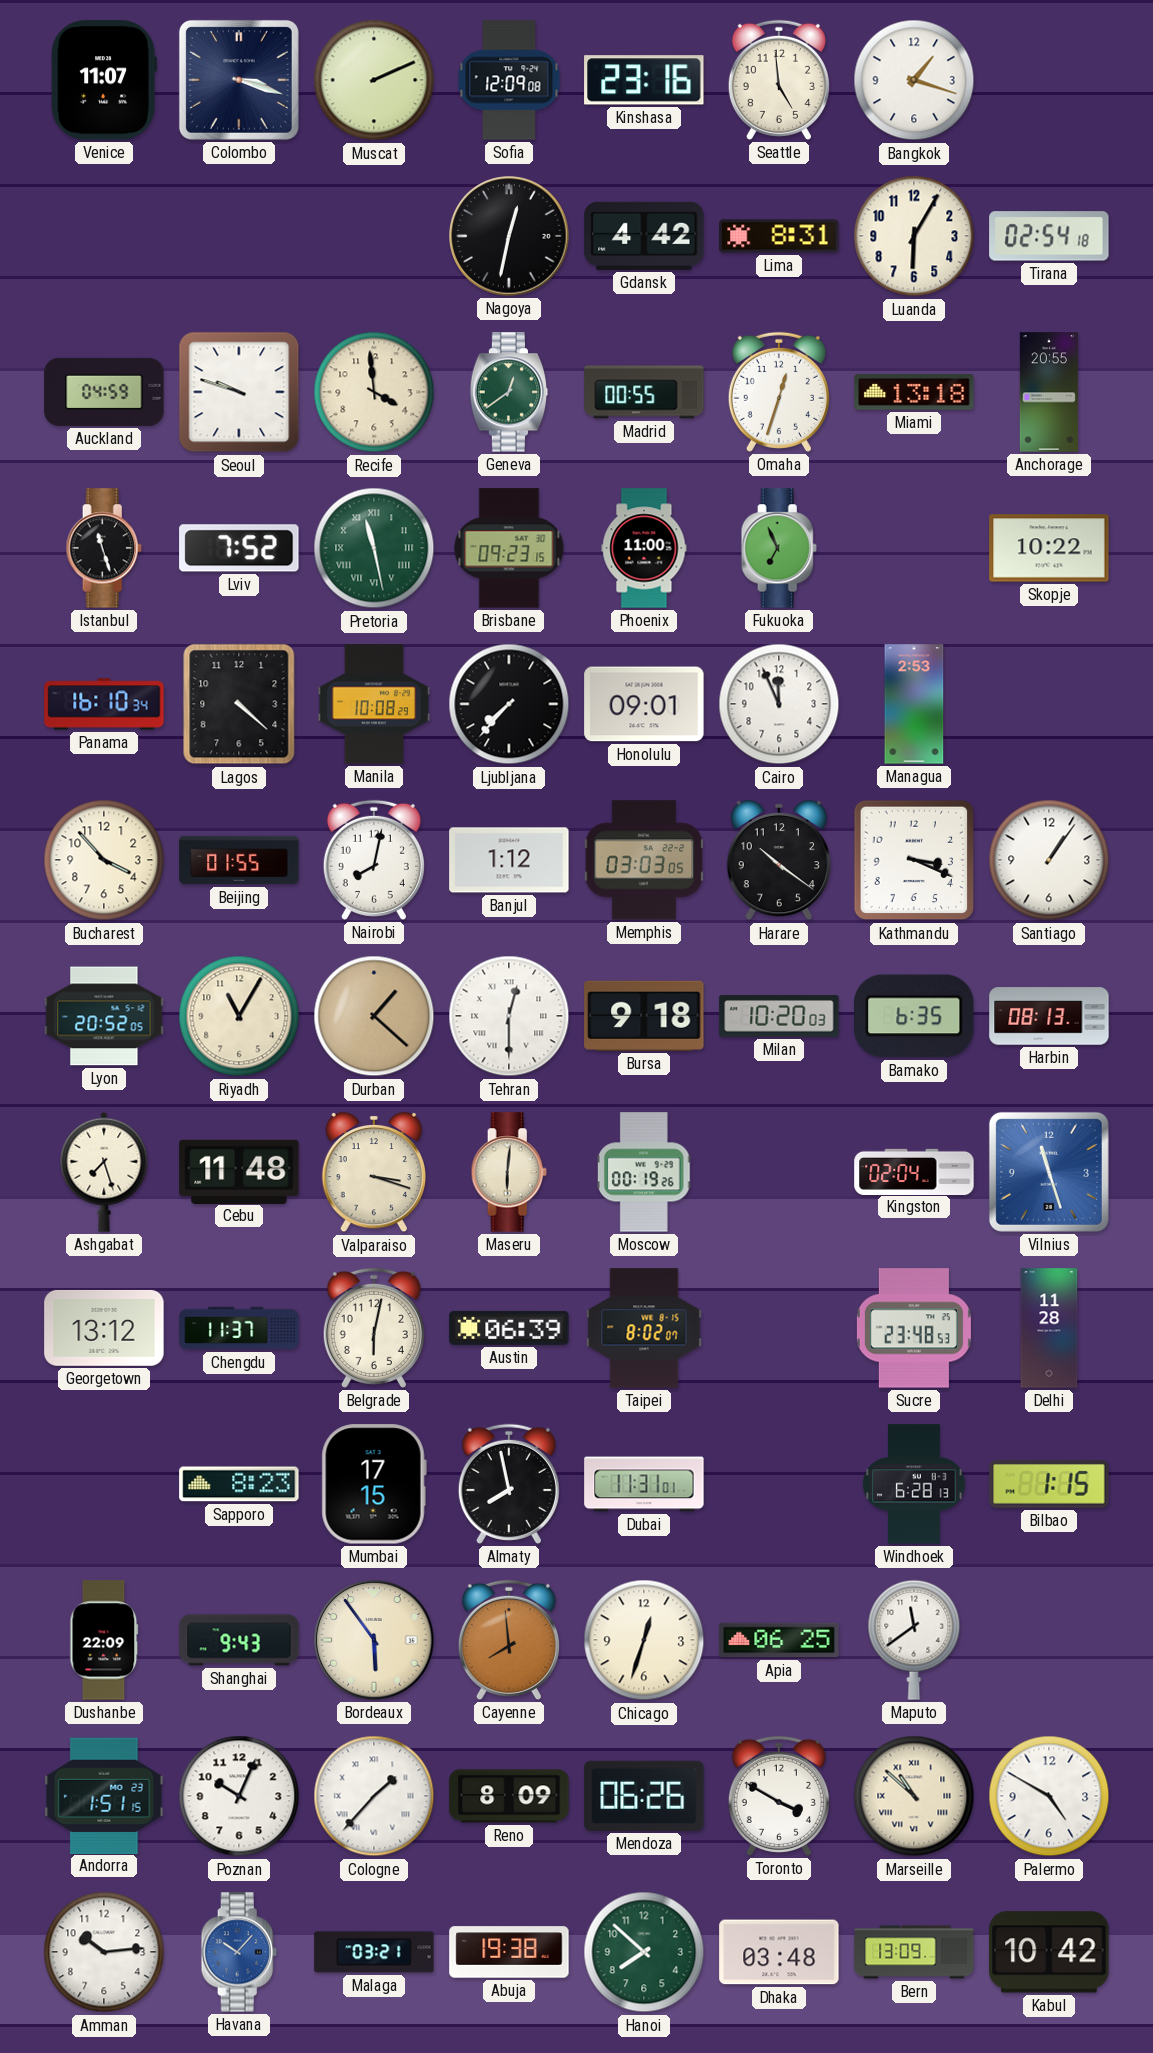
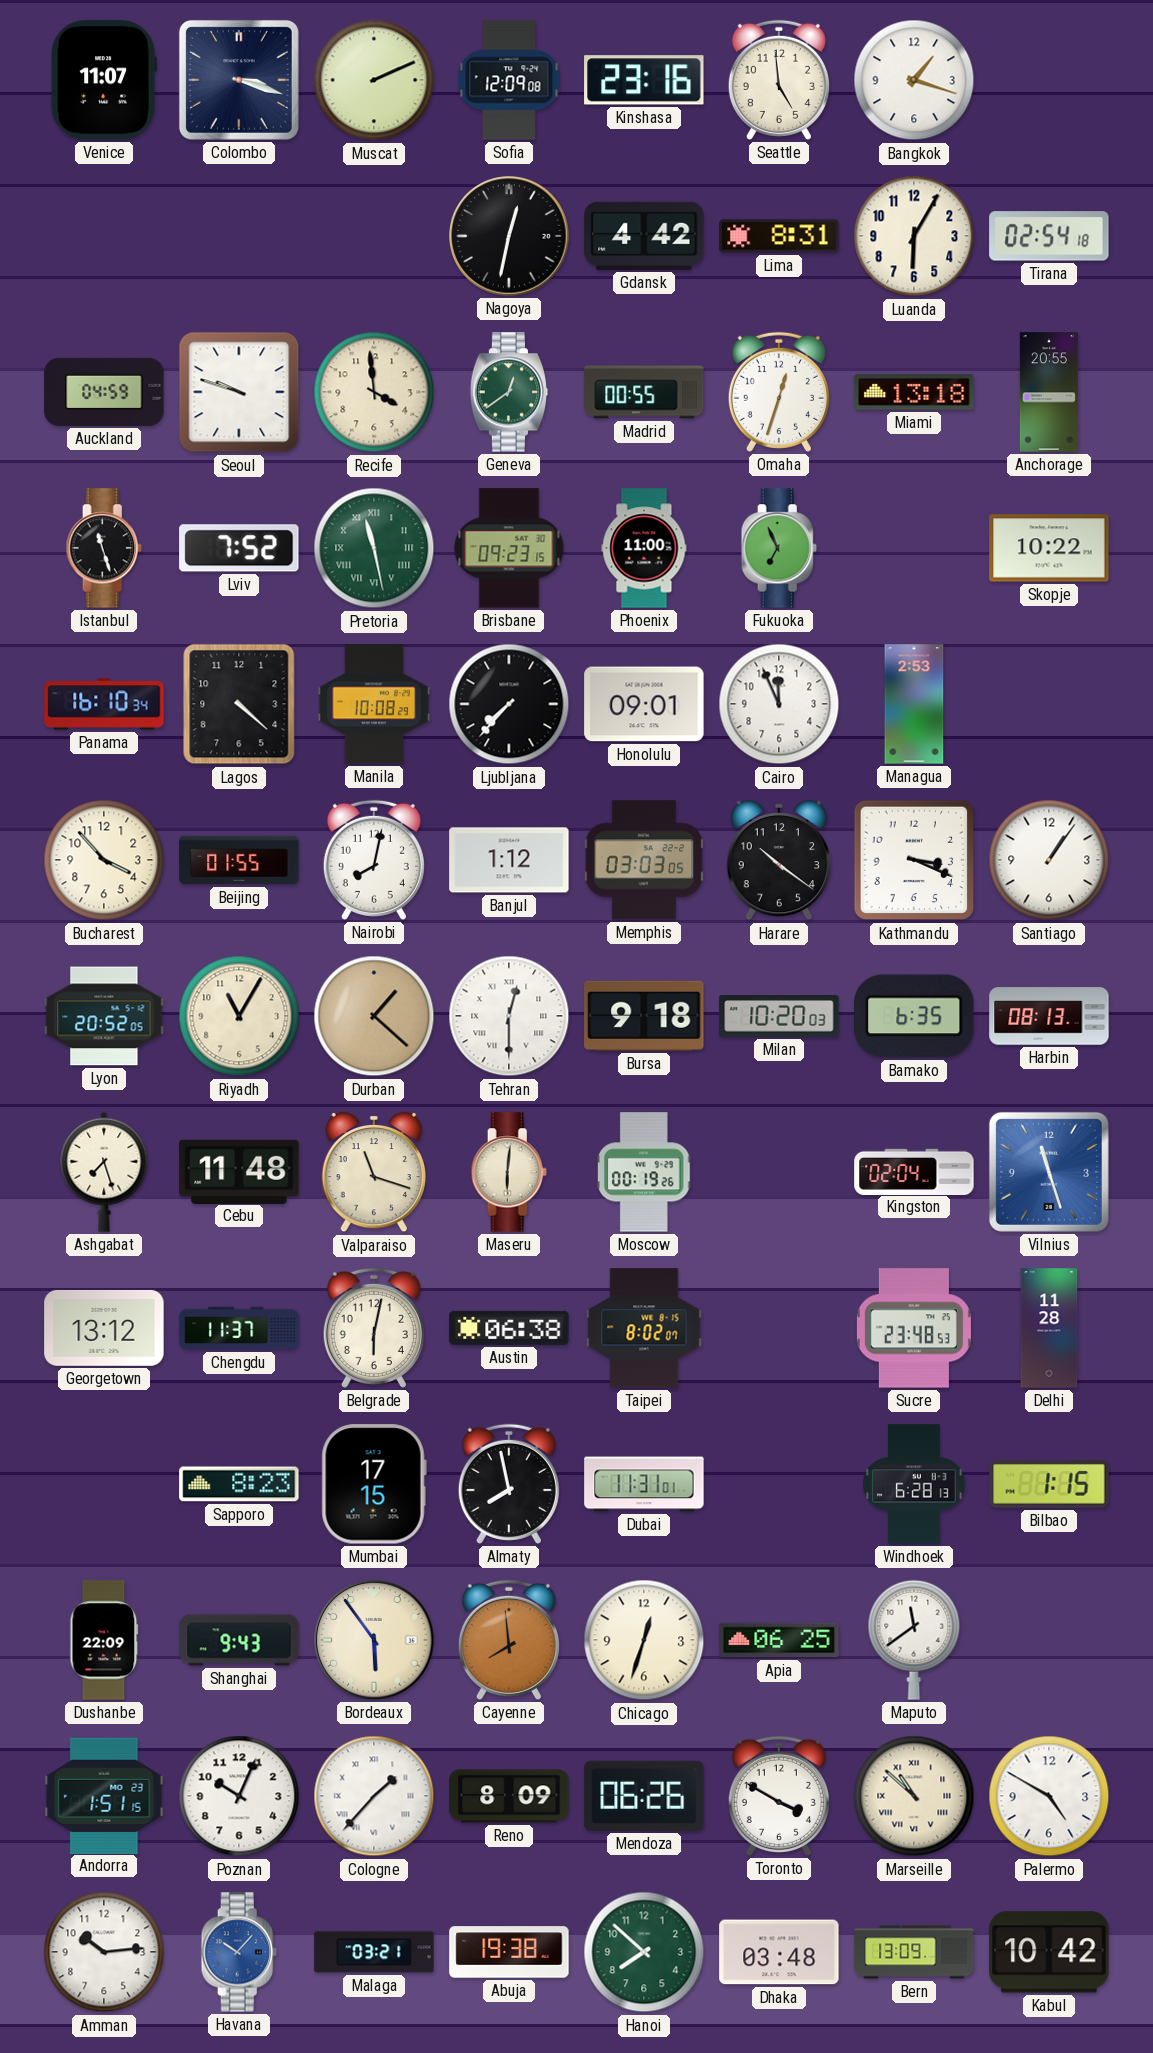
Valparaiso: 3:18 -> 11:18 (373, 1172)
Austin: 06:39 -> 06:38 (509, 1328)
